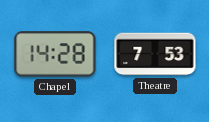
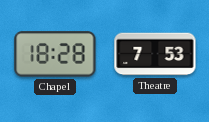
Chapel: 14:28 -> 18:28 (55, 54)
